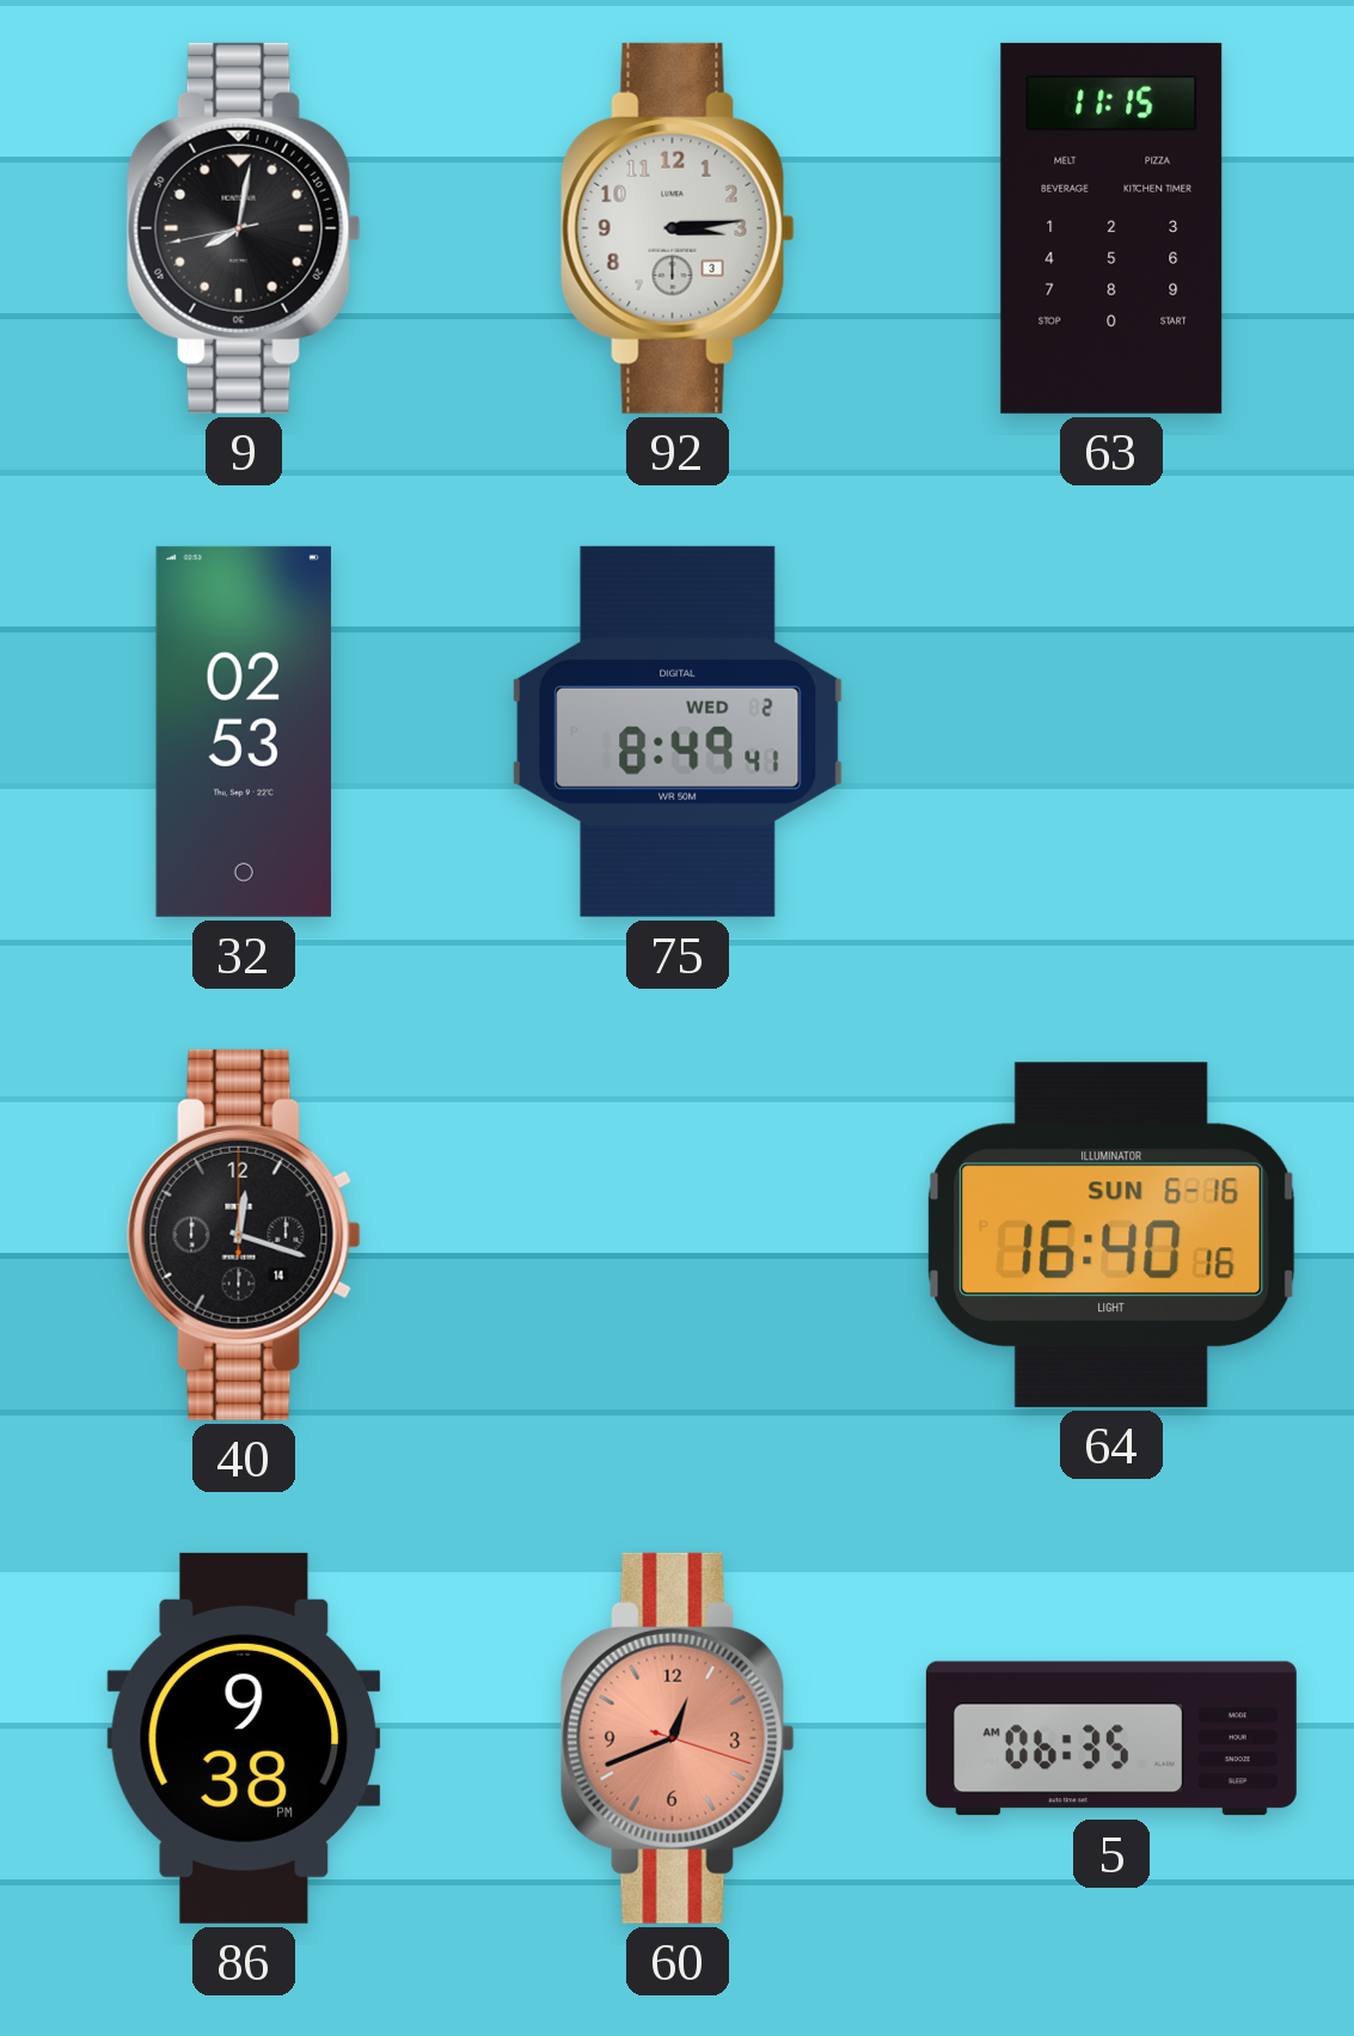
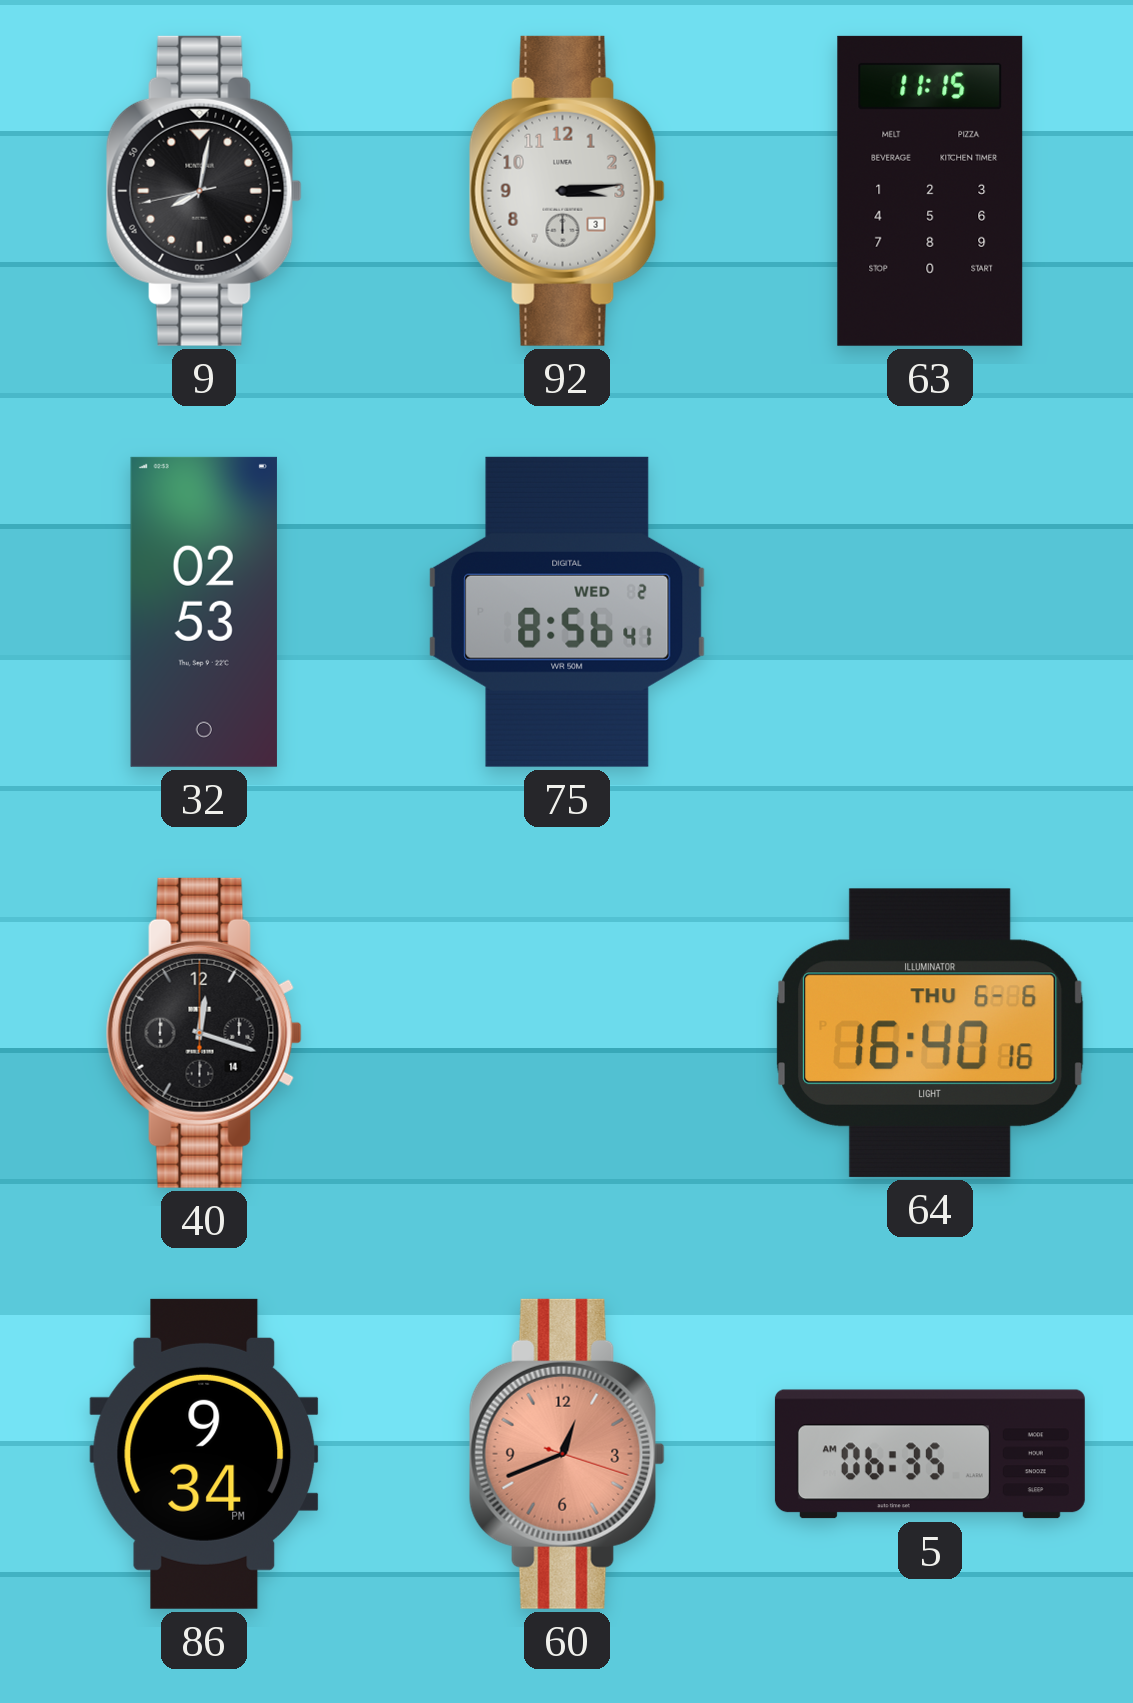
75: 8:49 -> 8:56 (567, 612)
64 date: SUN 6-16 -> THU 6-6 (930, 1033)
86: 9:38 -> 9:34 (204, 1454)
